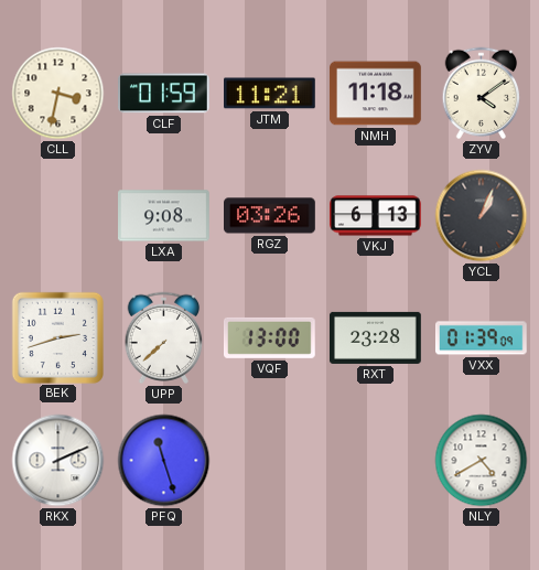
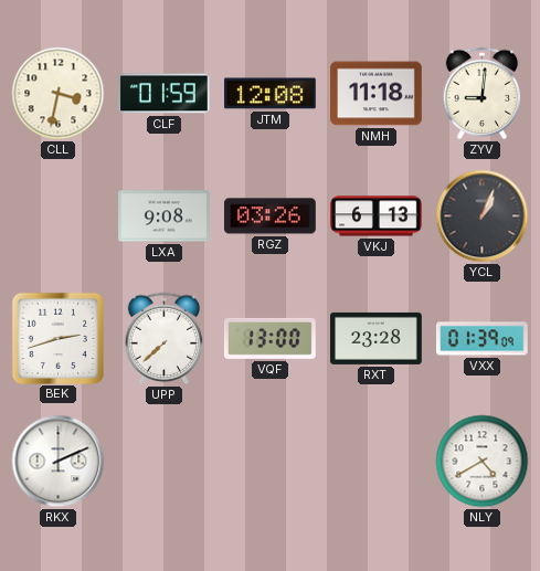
JTM: 11:21 -> 12:08 (271, 94)
ZYV: 4:09 -> 9:01 (483, 94)
PFQ: 11:27 -> none (164, 461)
